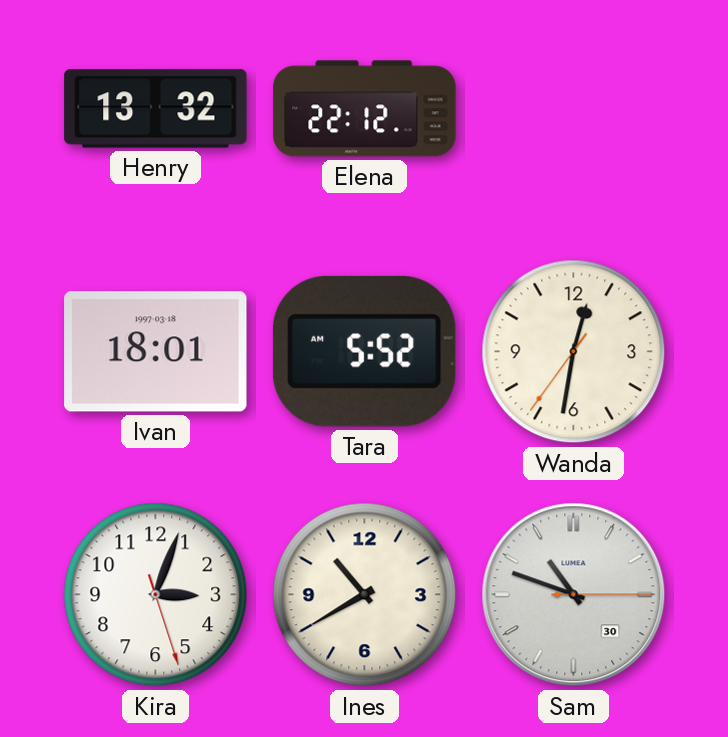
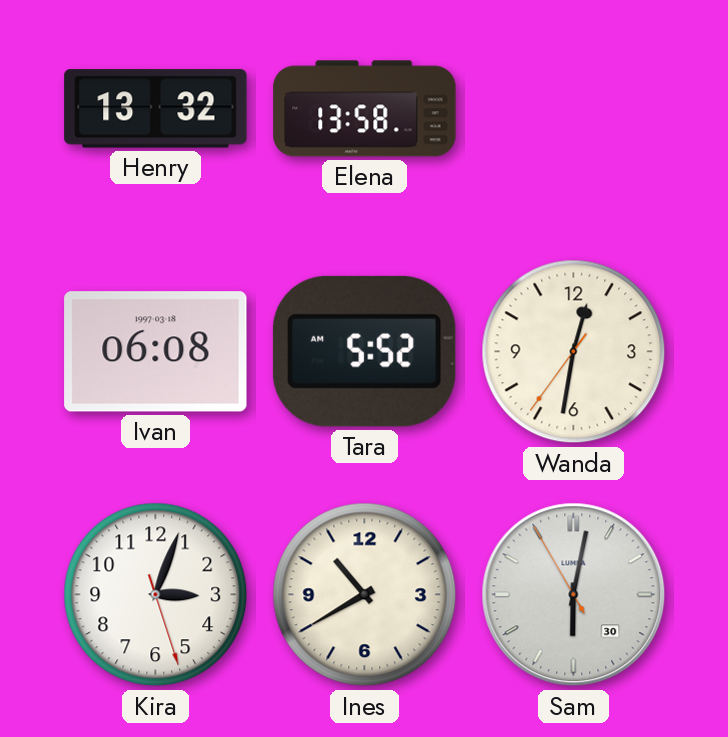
Elena: 22:12 -> 13:58 (365, 109)
Ivan: 18:01 -> 06:08 (156, 352)
Sam: 10:48 -> 6:01 (574, 595)
